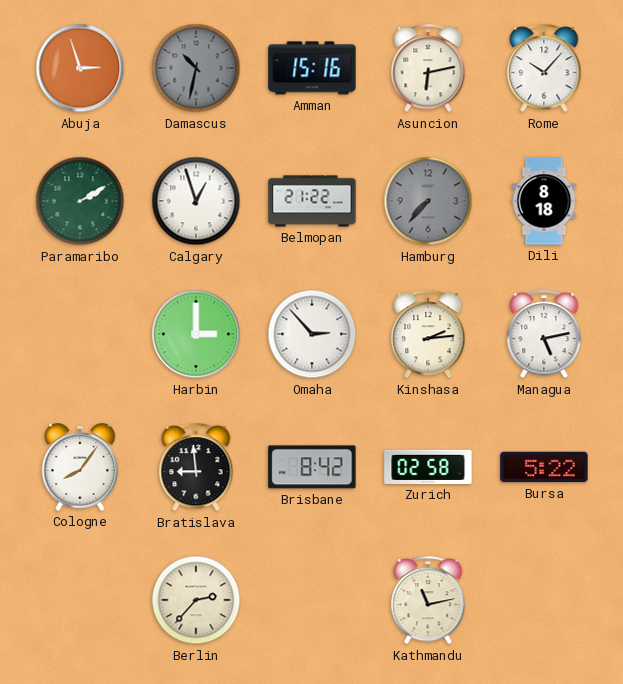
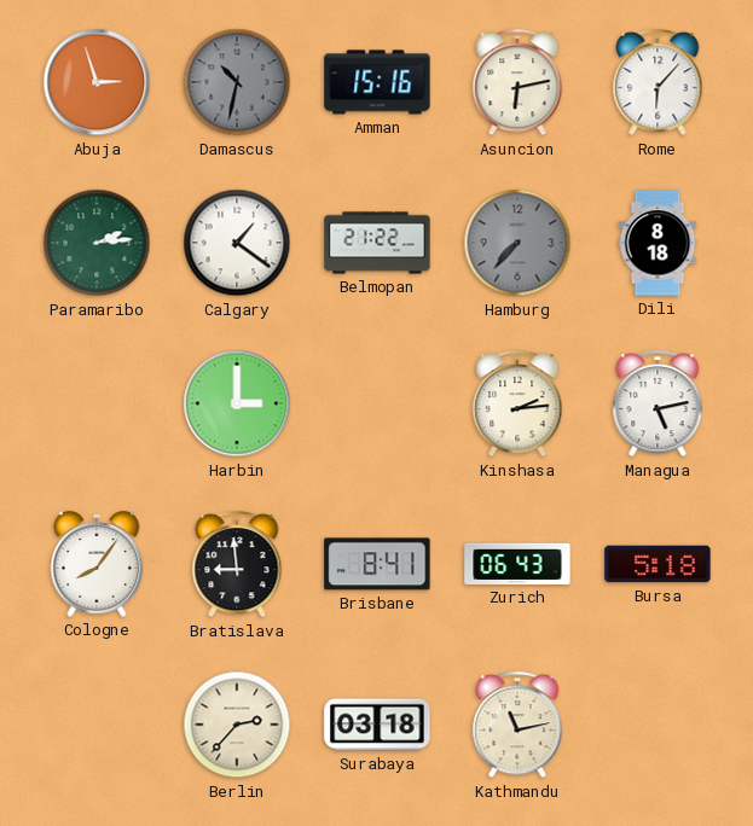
Rome: 10:07 -> 6:07 (658, 83)
Paramaribo: 2:10 -> 2:14 (97, 243)
Calgary: 12:57 -> 1:21 (237, 243)
Omaha: 2:53 -> none (312, 334)
Brisbane: 8:42 -> 8:41 (377, 564)
Zurich: 02:58 -> 06:43 (517, 564)
Bursa: 5:22 -> 5:18 (658, 564)
Surabaya: none -> 03:18 (377, 725)
